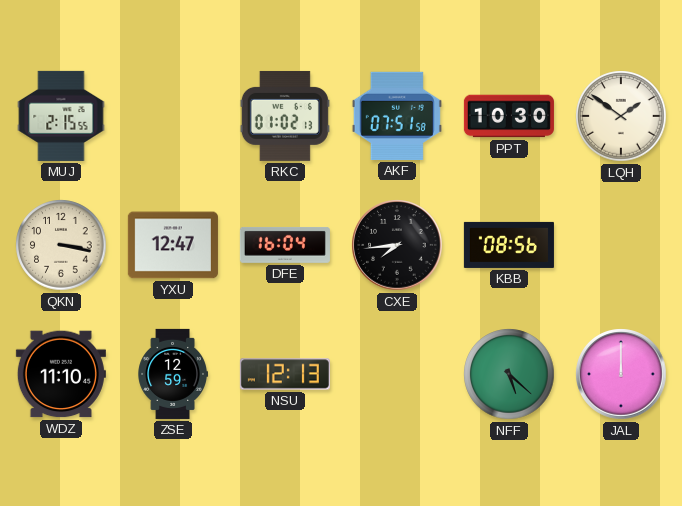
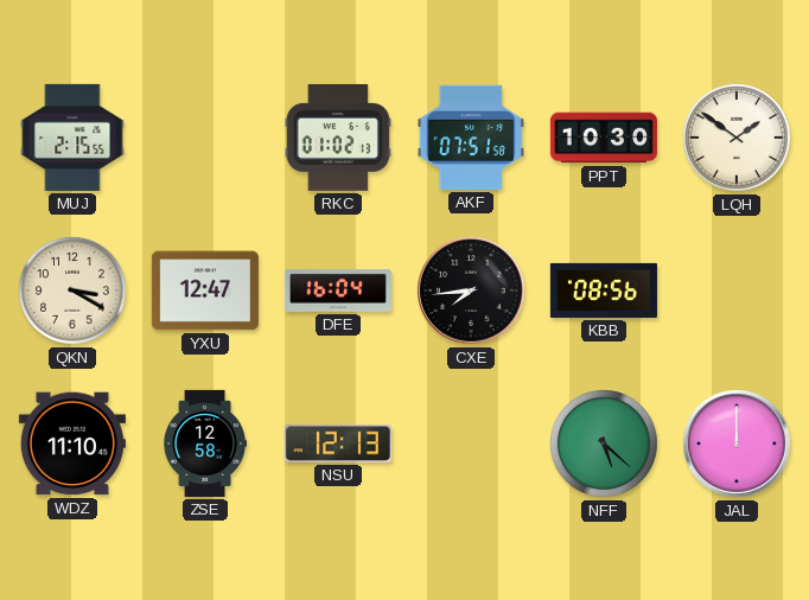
QKN: 3:17 -> 3:20 (72, 291)
ZSE: 12:59 -> 12:58 (204, 443)
